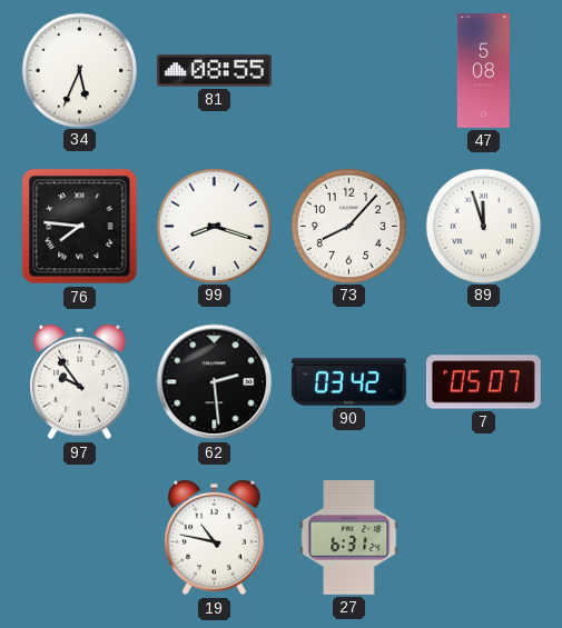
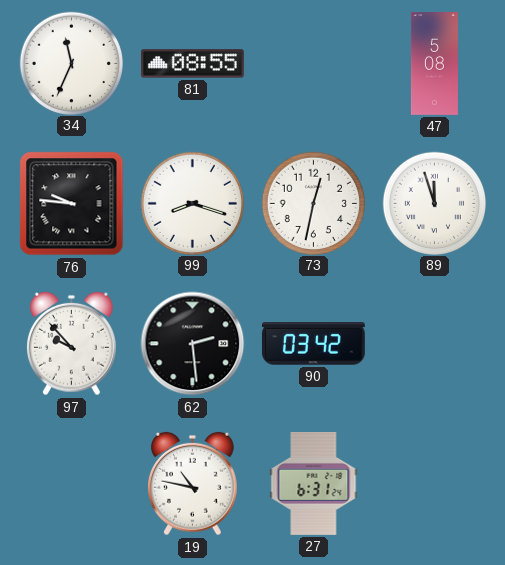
34: 5:34 -> 11:34 (71, 63)
76: 7:46 -> 9:46 (72, 204)
73: 8:07 -> 12:32 (313, 203)
97: 9:54 -> 9:53 (72, 344)
7: 05:07 -> none (483, 382)
